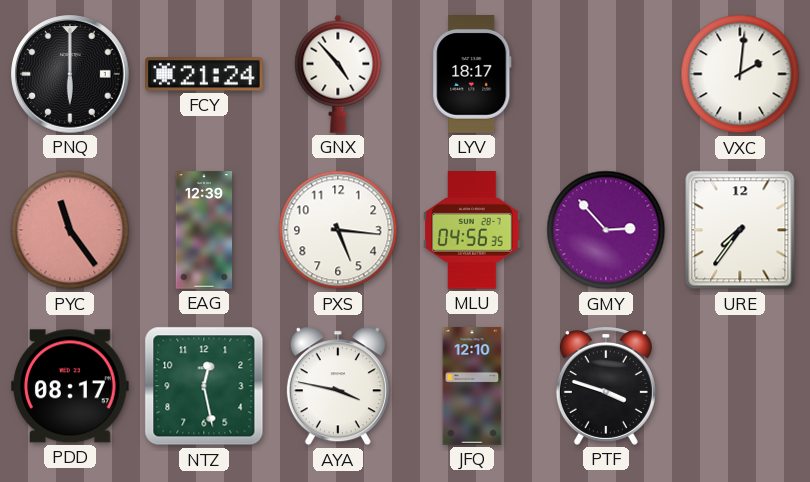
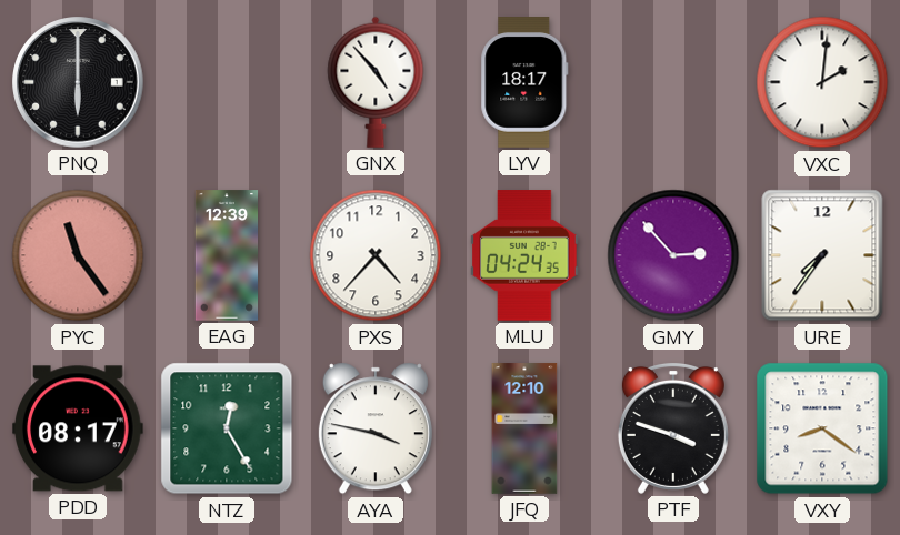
FCY: 21:24 -> none (205, 74)
PXS: 5:16 -> 4:37 (376, 255)
MLU: 04:56 -> 04:24 (524, 255)
NTZ: 12:28 -> 12:25 (227, 428)
VXY: none -> 8:21 (822, 428)
